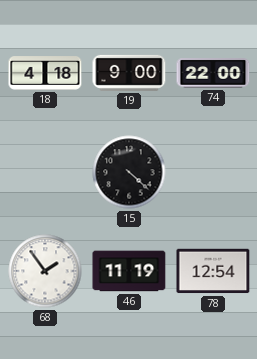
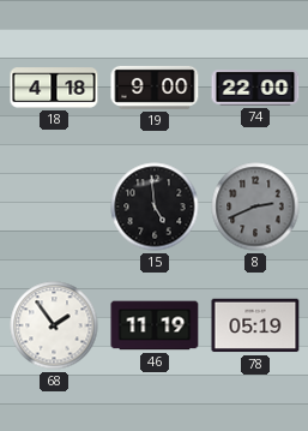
15: 4:22 -> 4:59 (155, 206)
8: none -> 2:41 (255, 206)
78: 12:54 -> 05:19 (255, 325)
